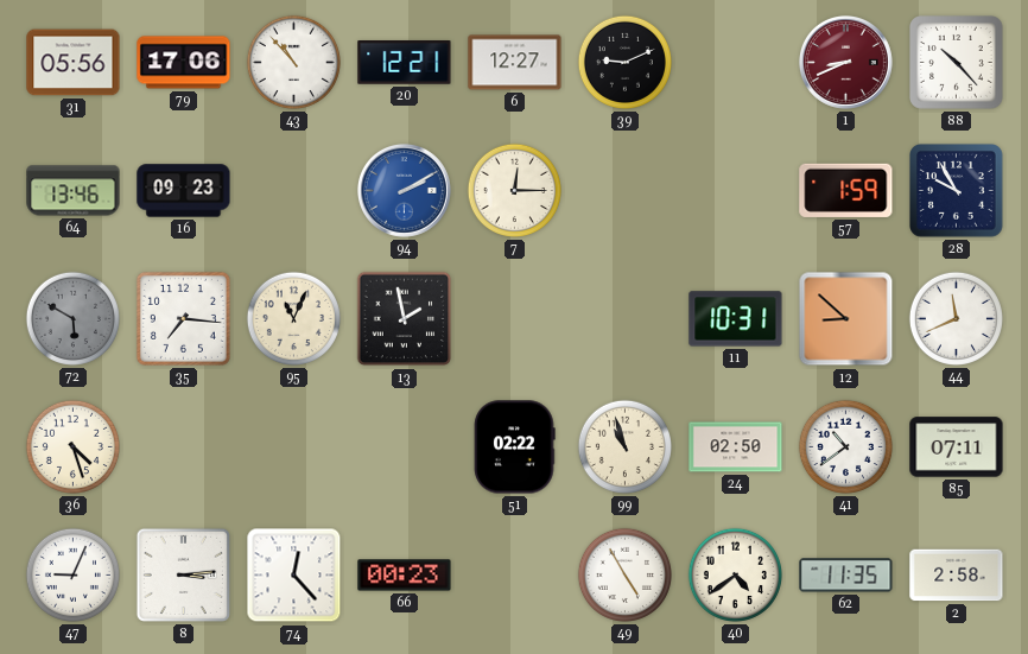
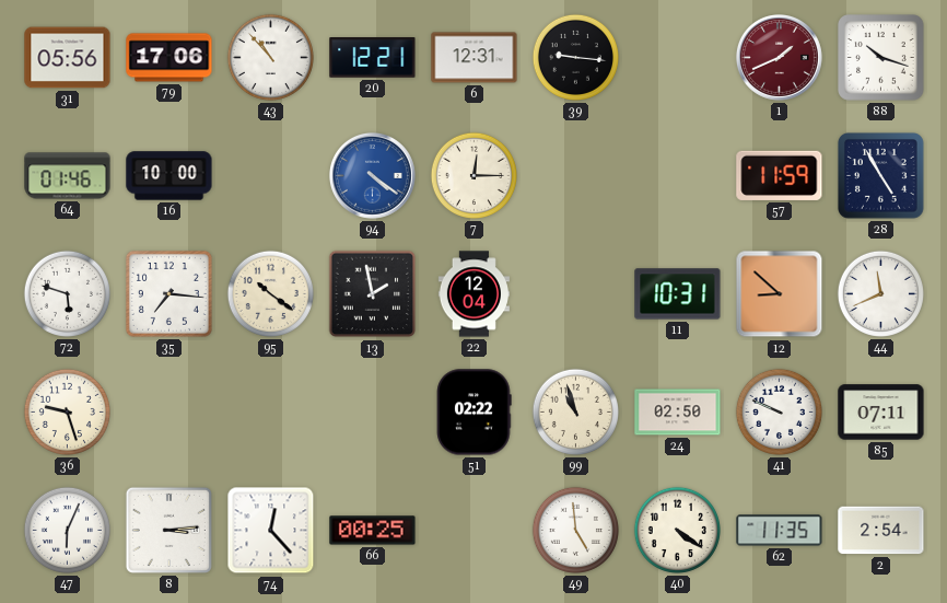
6: 12:27 -> 12:31 (475, 58)
39: 9:11 -> 9:16 (575, 57)
1: 8:41 -> 1:41 (779, 57)
88: 10:23 -> 10:18 (881, 58)
64: 13:46 -> 01:46 (68, 176)
16: 09:23 -> 10:00 (169, 176)
94: 2:10 -> 4:21 (372, 175)
57: 1:59 -> 11:59 (780, 175)
28: 9:55 -> 4:55 (881, 176)
72: 5:50 -> 5:48 (67, 293)
72 dial: grey -> white (67, 293)
95: 11:04 -> 10:21 (270, 293)
22: none -> 12:04 (473, 294)
36: 4:27 -> 9:27 (67, 411)
41: 10:39 -> 9:49 (779, 411)
47: 9:04 -> 6:04 (67, 530)
66: 00:23 -> 00:25 (373, 531)
49: 4:55 -> 4:59 (575, 530)
40: 4:39 -> 4:21 (677, 530)
2: 2:58 -> 2:54 (881, 531)
